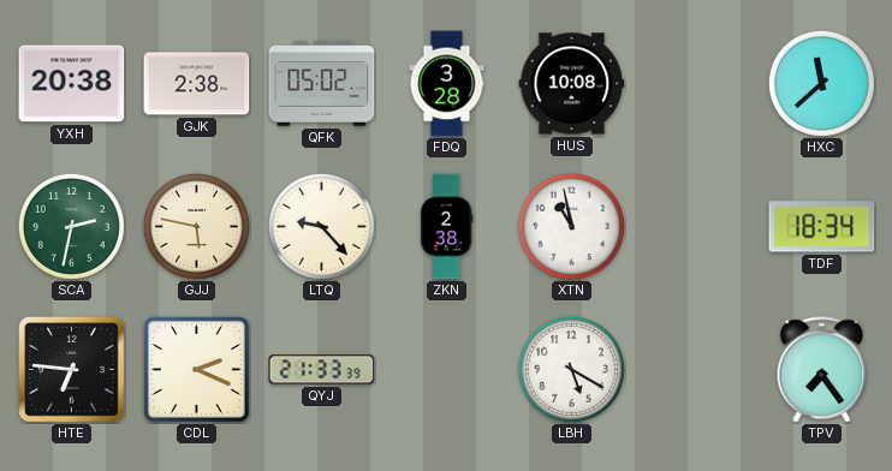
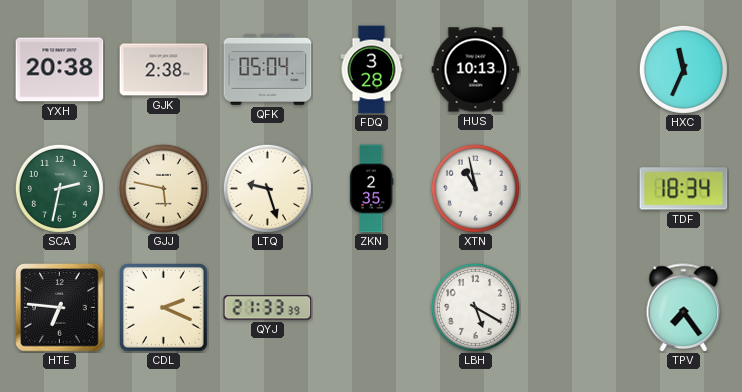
QFK: 05:02 -> 05:04 (268, 70)
HUS: 10:08 -> 10:13 (476, 70)
HXC: 11:38 -> 11:34 (683, 69)
LTQ: 9:23 -> 9:27 (267, 188)
ZKN: 2:38 -> 2:35 (371, 189)
